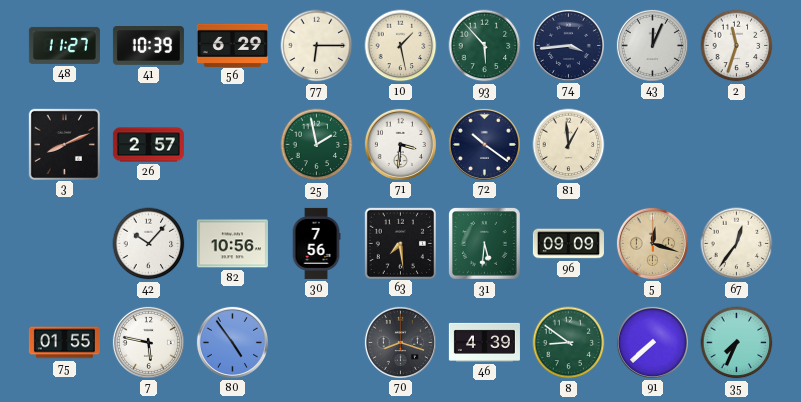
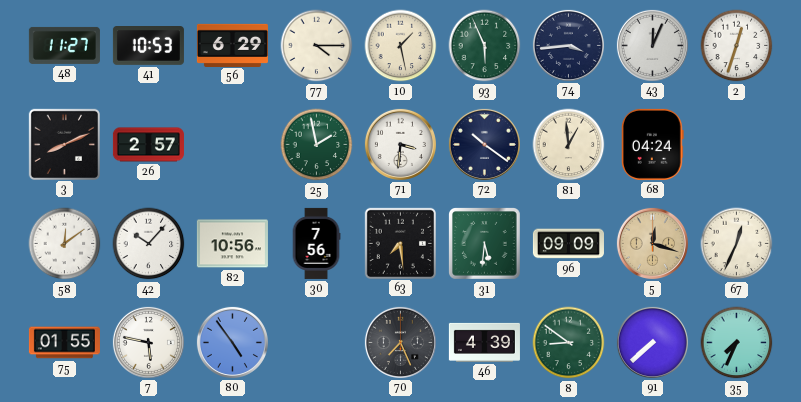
41: 10:39 -> 10:53 (148, 46)
77: 6:15 -> 4:15 (317, 46)
93: 5:53 -> 5:56 (485, 46)
2: 11:33 -> 12:33 (737, 46)
68: none -> 04:24 (652, 144)
58: none -> 12:09 (65, 244)
67: 12:36 -> 12:34 (737, 244)
70: 8:18 -> 7:26 (400, 342)
